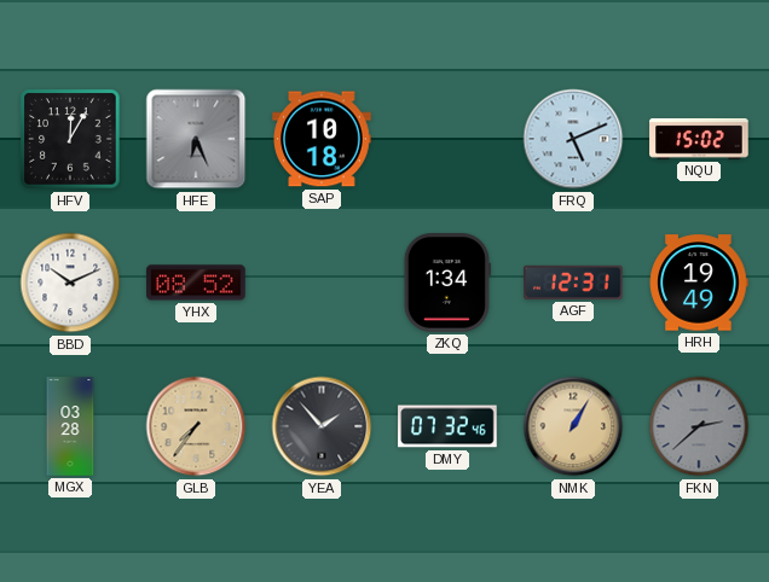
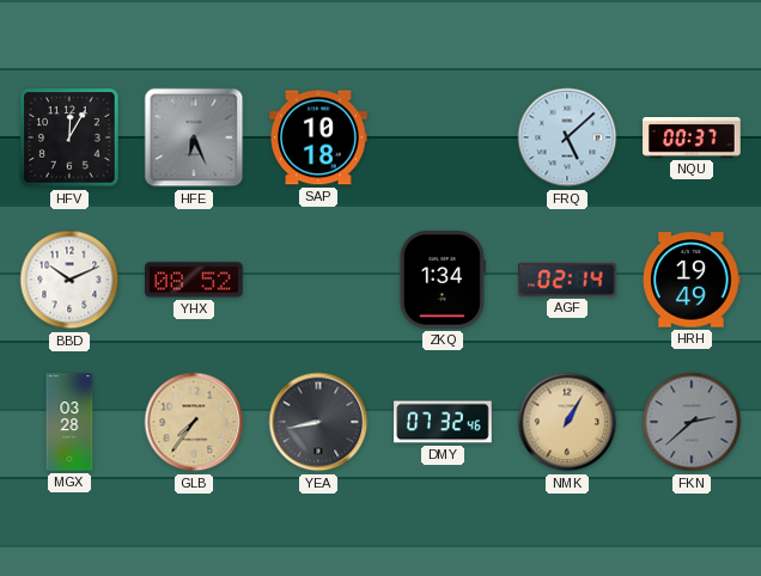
FRQ: 5:11 -> 5:08 (567, 137)
NQU: 15:02 -> 00:37 (692, 137)
AGF: 12:31 -> 02:14 (567, 280)
YEA: 1:53 -> 8:43 (318, 422)
